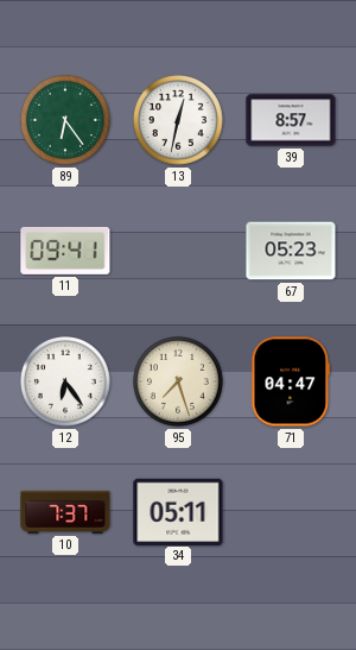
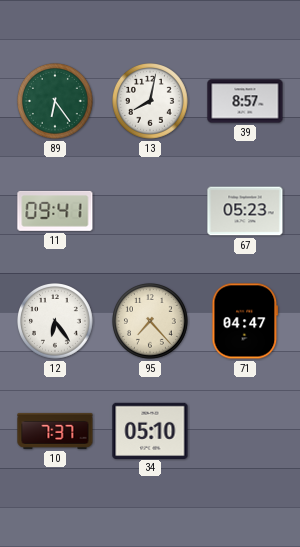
13: 12:32 -> 8:02 (151, 102)
95: 7:27 -> 7:23 (151, 322)
34: 05:11 -> 05:10 (150, 430)
